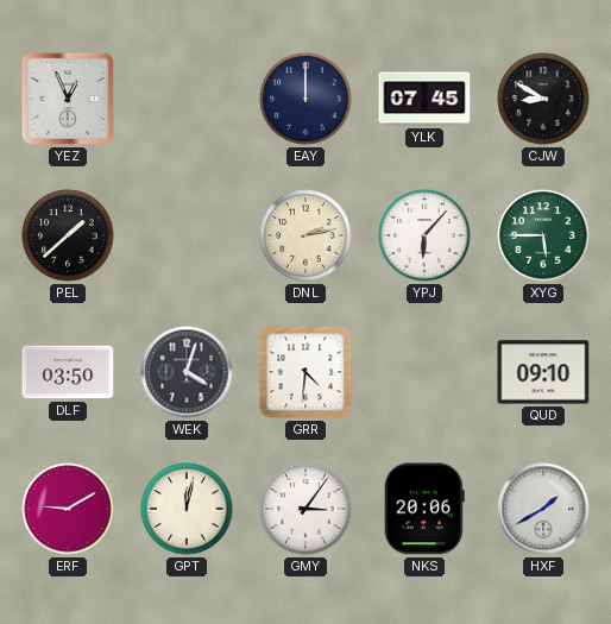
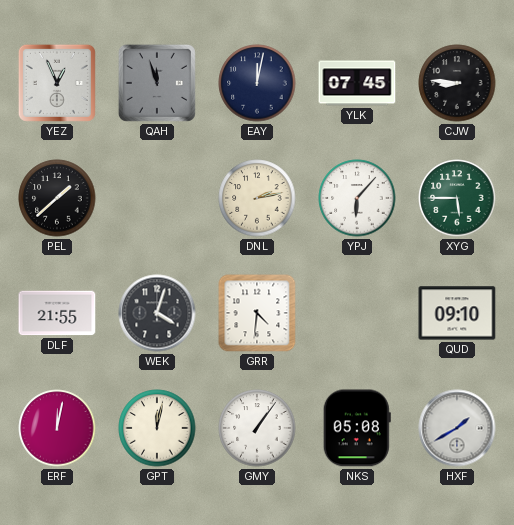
QAH: none -> 11:57 (157, 83)
EAY: 12:00 -> 12:02 (257, 83)
CJW: 8:50 -> 8:46 (457, 83)
DLF: 03:50 -> 21:55 (57, 313)
ERF: 9:10 -> 12:02 (57, 428)
GMY: 3:06 -> 1:06 (257, 428)
NKS: 20:06 -> 05:08 (357, 428)
